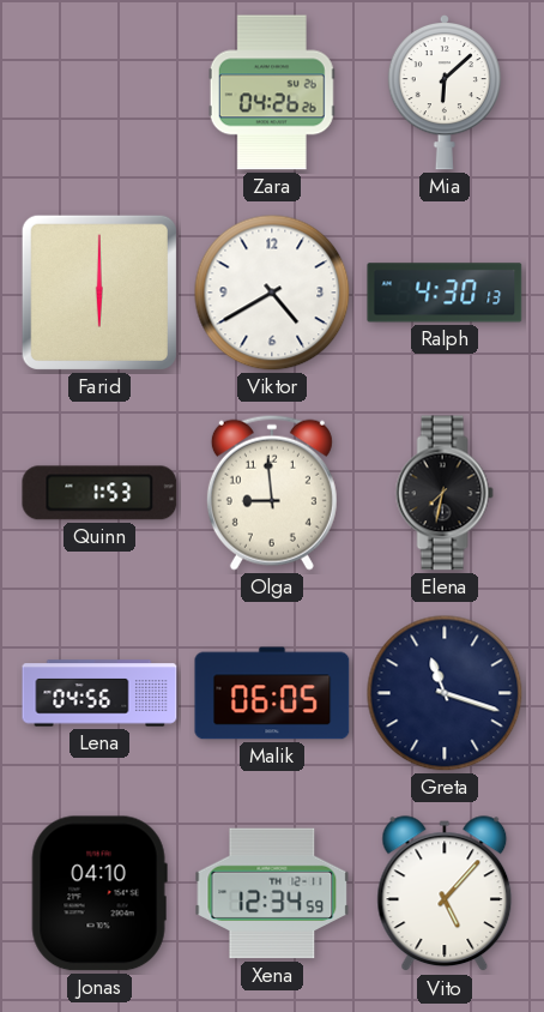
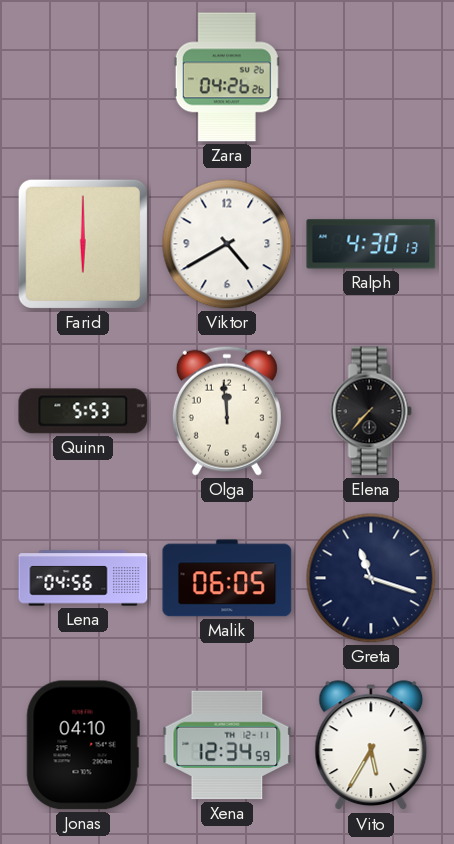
Mia: 6:08 -> none (445, 92)
Quinn: 1:53 -> 5:53 (83, 411)
Olga: 8:59 -> 11:59 (227, 411)
Elena: 7:32 -> 7:37 (371, 411)
Vito: 5:07 -> 5:35 (371, 746)
